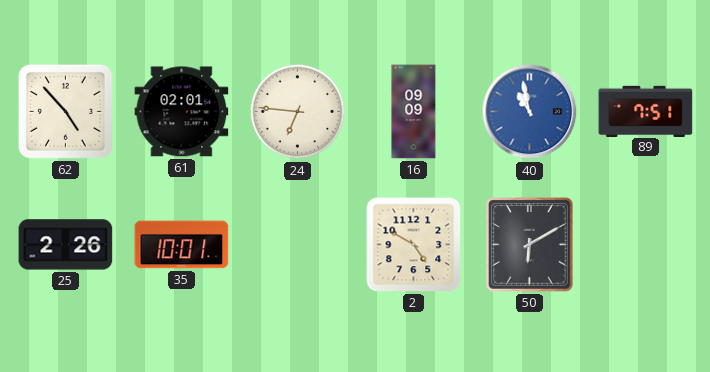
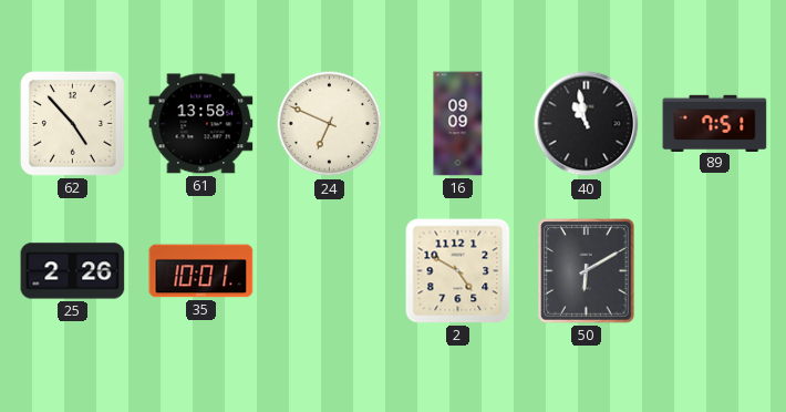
61: 02:01 -> 13:58 (201, 124)
24: 6:46 -> 6:49 (330, 124)
40 dial: blue -> black (587, 124)
